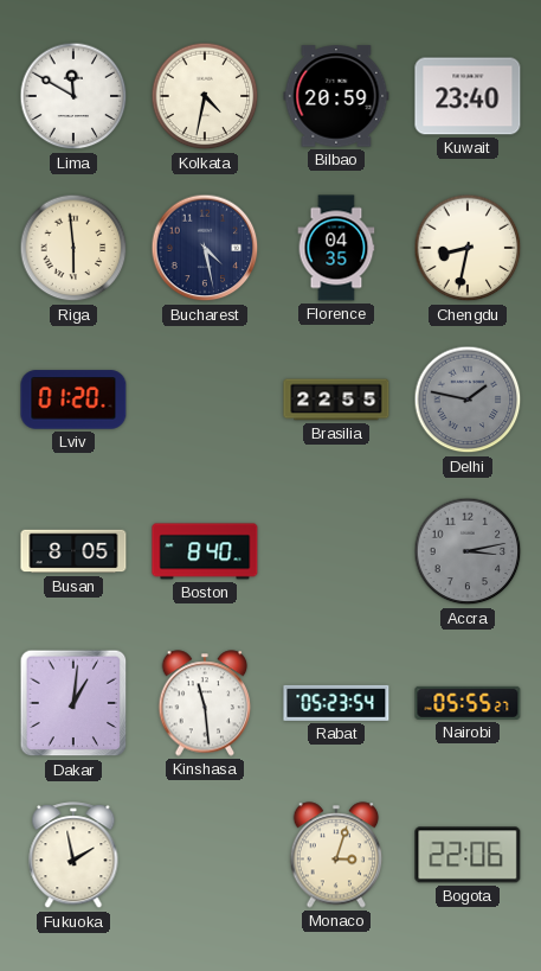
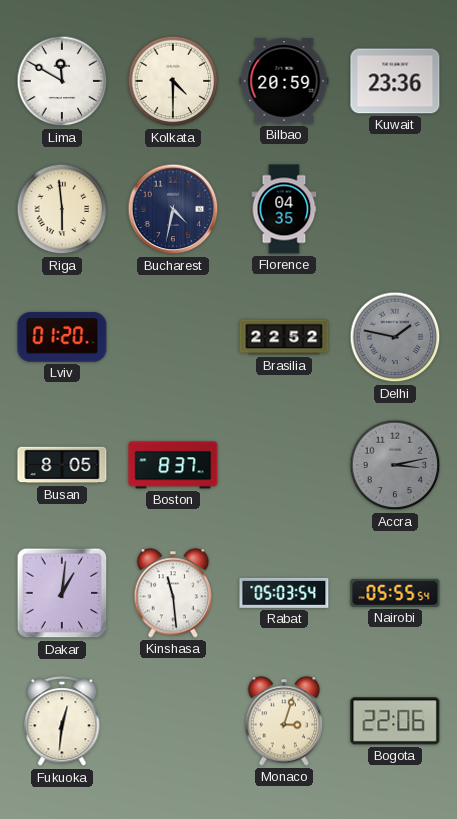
Kolkata: 4:32 -> 4:30 (173, 81)
Kuwait: 23:40 -> 23:36 (395, 81)
Bucharest: 4:28 -> 4:32 (173, 209)
Chengdu: 8:32 -> none (468, 248)
Brasilia: 22:55 -> 22:52 (284, 337)
Boston: 8:40 -> 8:37 (173, 465)
Rabat: 05:23 -> 05:03 (284, 593)
Nairobi: 05:55:27 -> 05:55:54 (395, 593)
Fukuoka: 1:58 -> 12:31 (62, 722)
